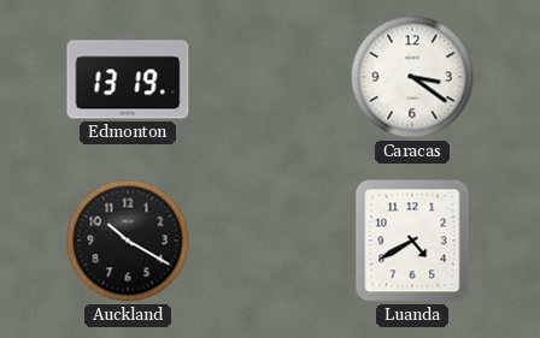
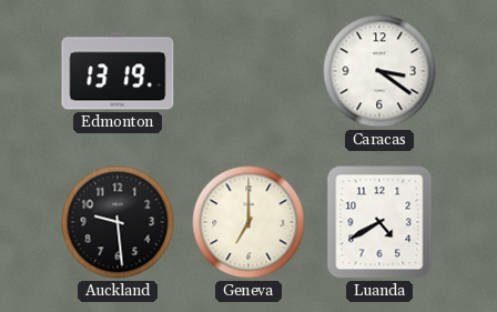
Auckland: 10:20 -> 9:29 (118, 222)
Geneva: none -> 7:00 (248, 222)
